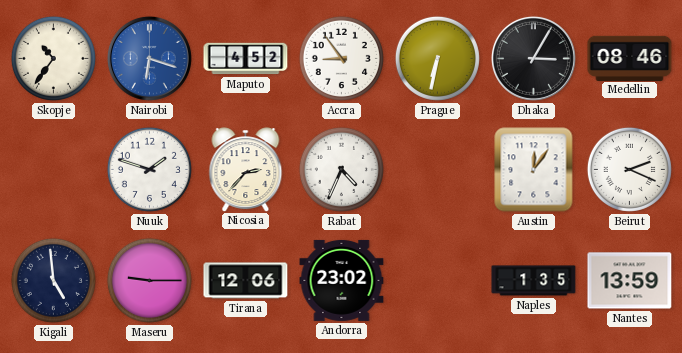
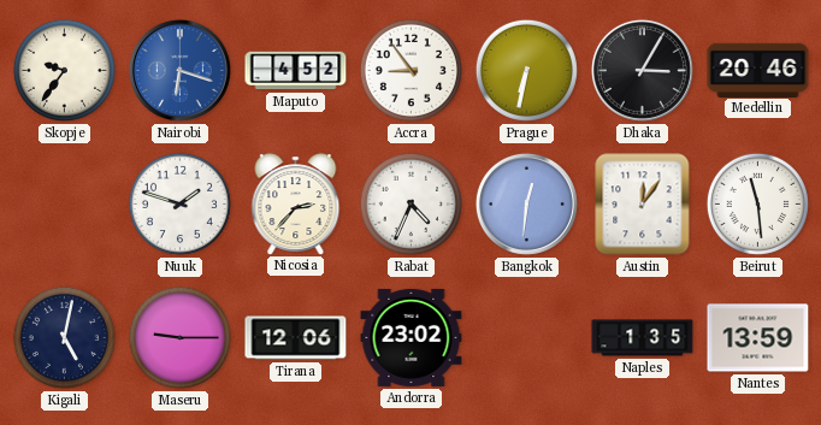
Skopje: 10:36 -> 9:36 (64, 70)
Medellin: 08:46 -> 20:46 (758, 70)
Bangkok: none -> 12:31 (526, 203)
Beirut: 2:19 -> 11:29 (757, 203)
Kigali: 4:59 -> 5:02 (64, 337)
